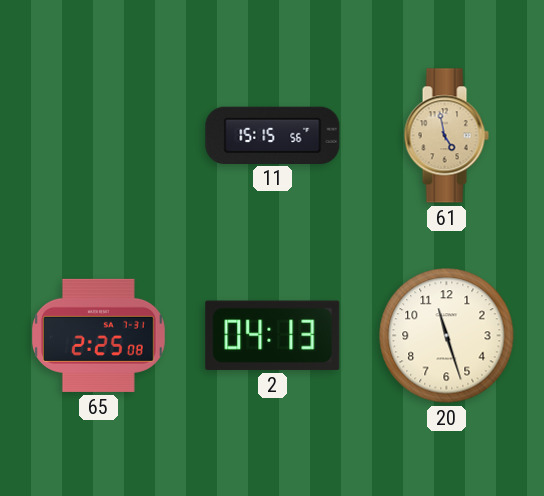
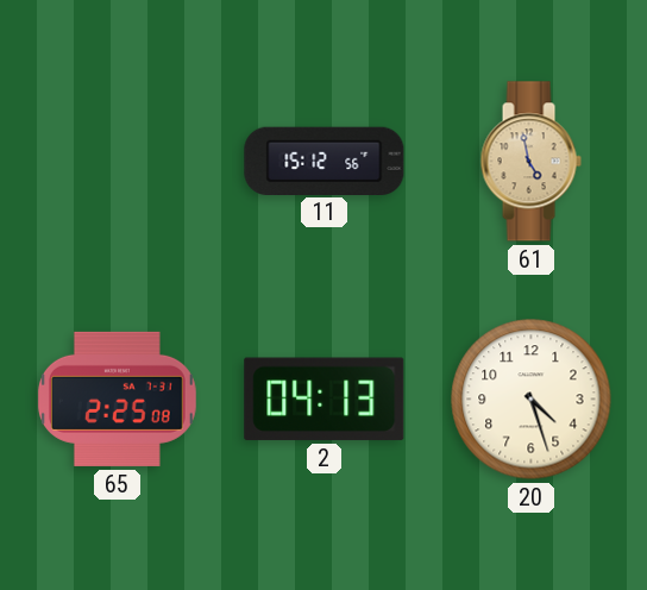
11: 15:15 -> 15:12 (325, 161)
20: 11:27 -> 4:27 (532, 400)
